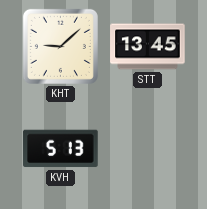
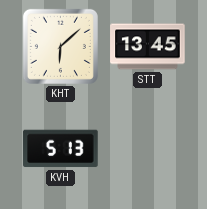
KHT: 9:08 -> 6:08 (60, 46)
